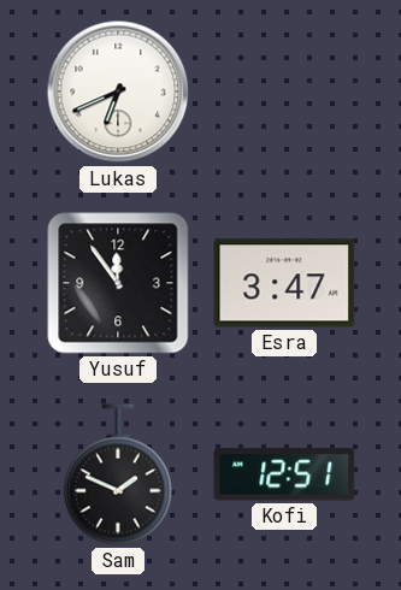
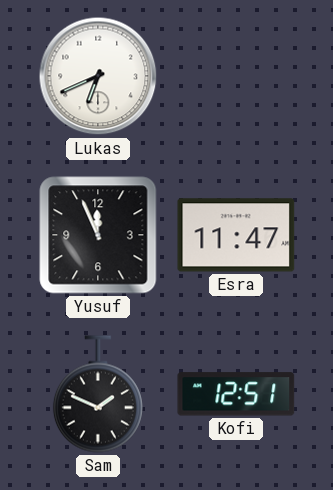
Yusuf: 11:54 -> 11:56 (98, 235)
Esra: 3:47 -> 11:47 (236, 235)
